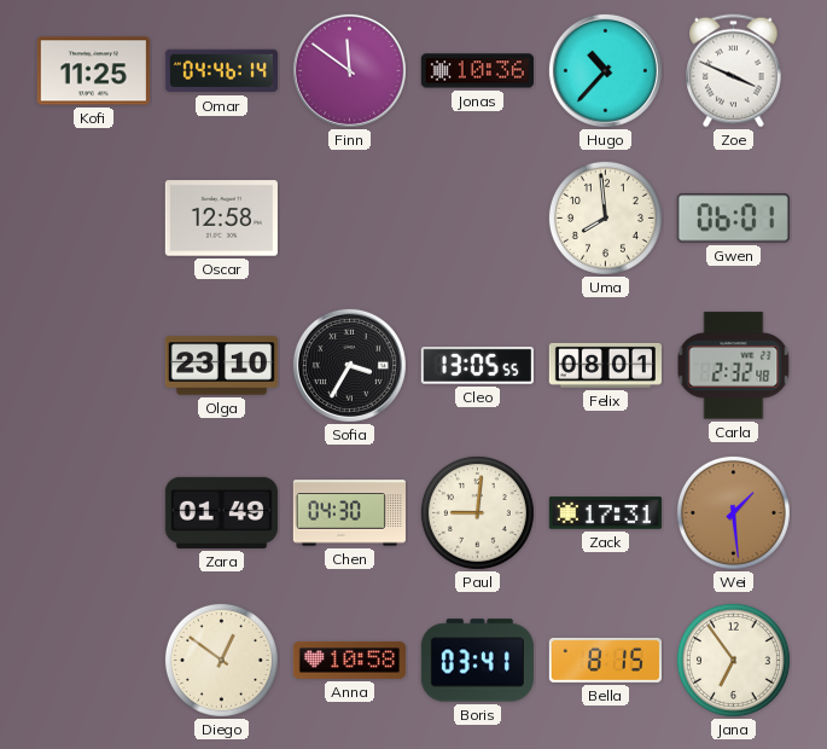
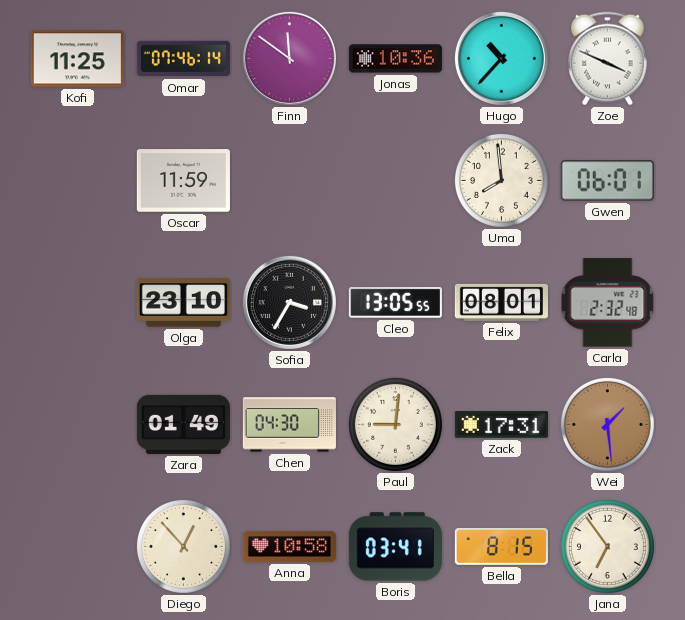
Omar: 04:46 -> 07:46 (183, 59)
Oscar: 12:58 -> 11:59 (183, 181)
Diego: 12:51 -> 12:53 (183, 546)
